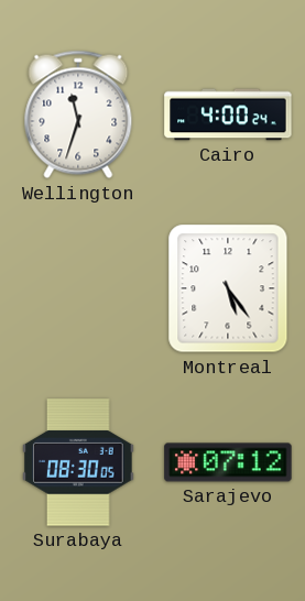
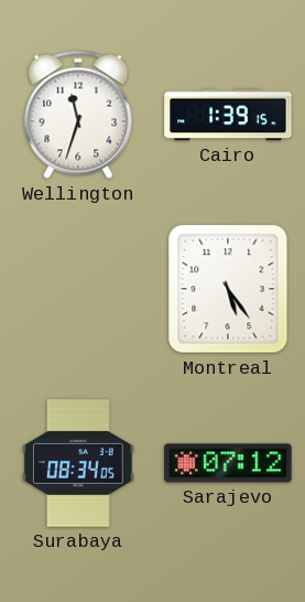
Cairo: 4:00 -> 1:39 (228, 115)
Surabaya: 08:30 -> 08:34 (78, 463)
